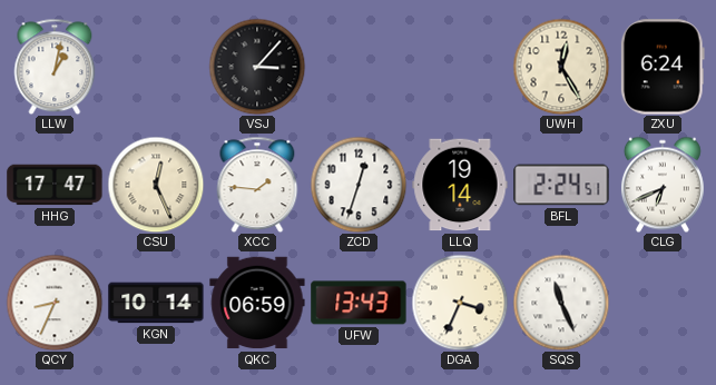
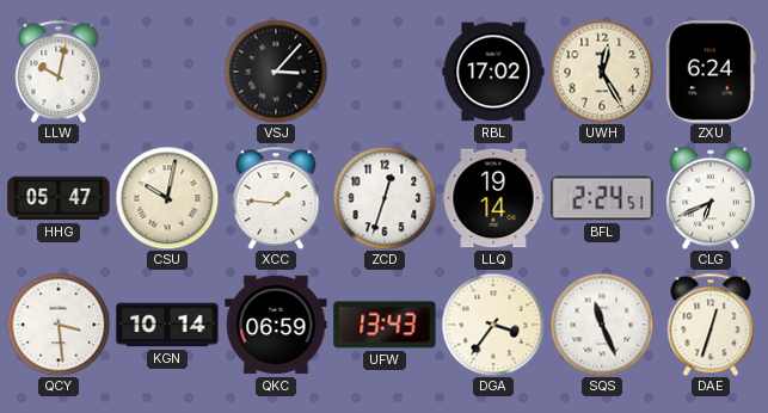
LLW: 1:02 -> 10:02 (59, 72)
RBL: none -> 17:02 (493, 72)
HHG: 17:47 -> 05:47 (59, 198)
CSU: 12:26 -> 10:02 (167, 198)
QCY: 8:34 -> 3:29 (59, 325)
DGA: 3:34 -> 3:36 (493, 325)
DAE: none -> 12:33 (711, 325)
